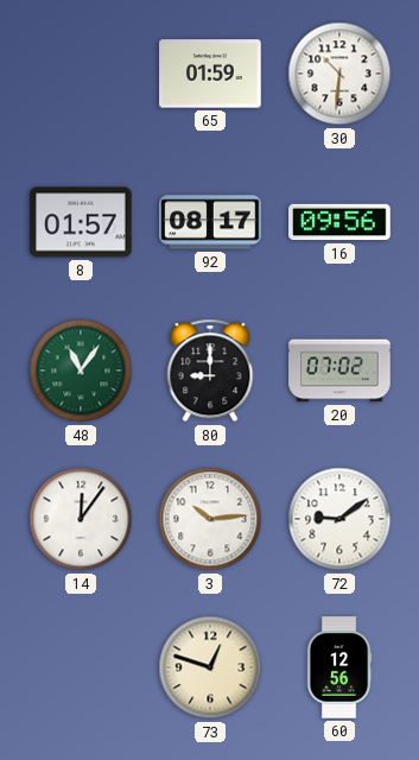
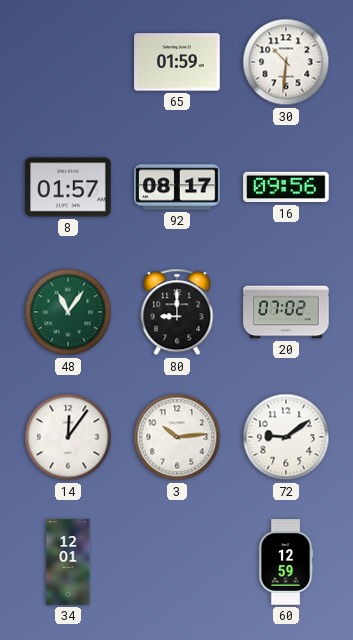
34: none -> 12:01 (68, 562)
73: 12:48 -> none (210, 667)
60: 12:56 -> 12:59 (286, 562)
